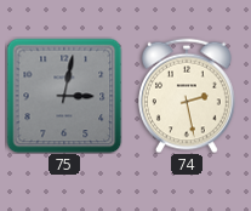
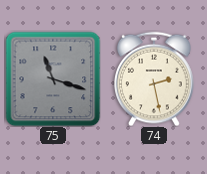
75: 3:02 -> 11:18 (53, 79)
